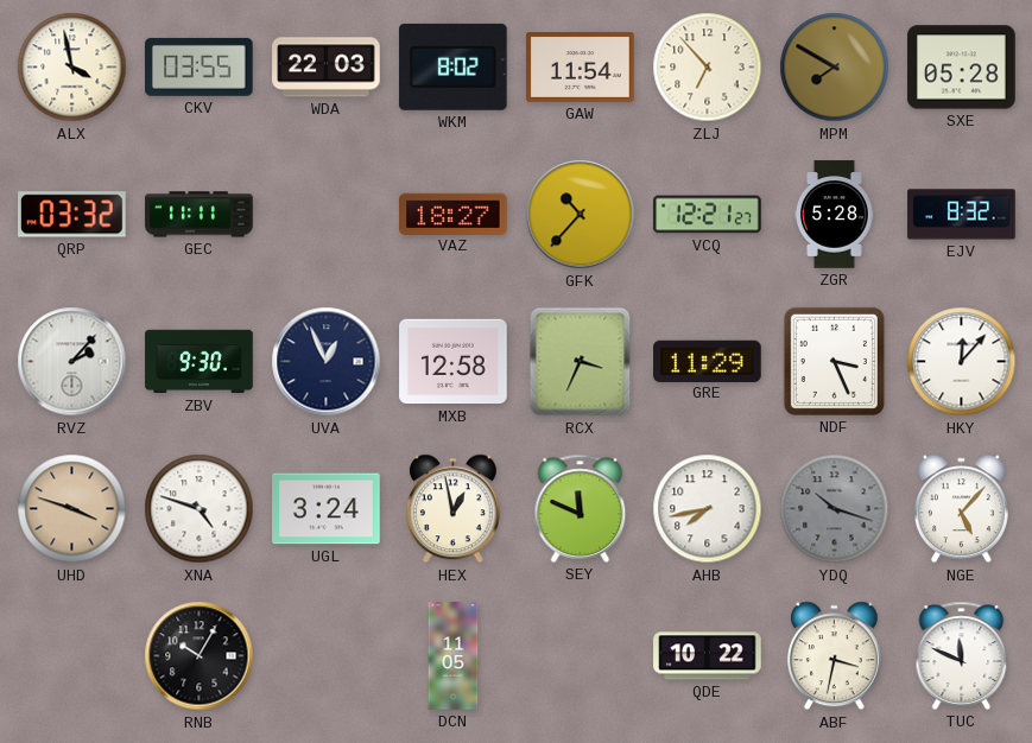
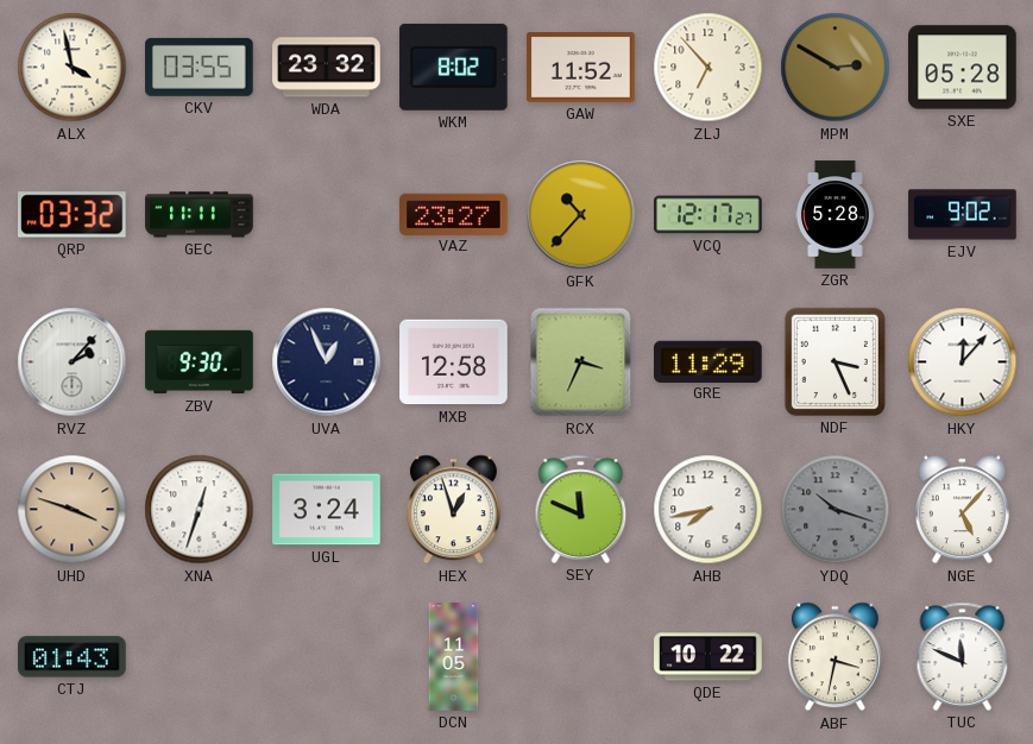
WDA: 22:03 -> 23:32 (327, 68)
GAW: 11:54 -> 11:52 (581, 68)
MPM: 7:50 -> 2:50 (836, 68)
VAZ: 18:27 -> 23:27 (454, 214)
VCQ: 12:21 -> 12:17 (708, 215)
EJV: 8:32 -> 9:02 (963, 215)
XNA: 4:48 -> 12:33 (200, 510)
HEX: 12:58 -> 12:57 (453, 510)
CTJ: none -> 01:43 (73, 657)
RNB: 10:05 -> none (200, 656)
